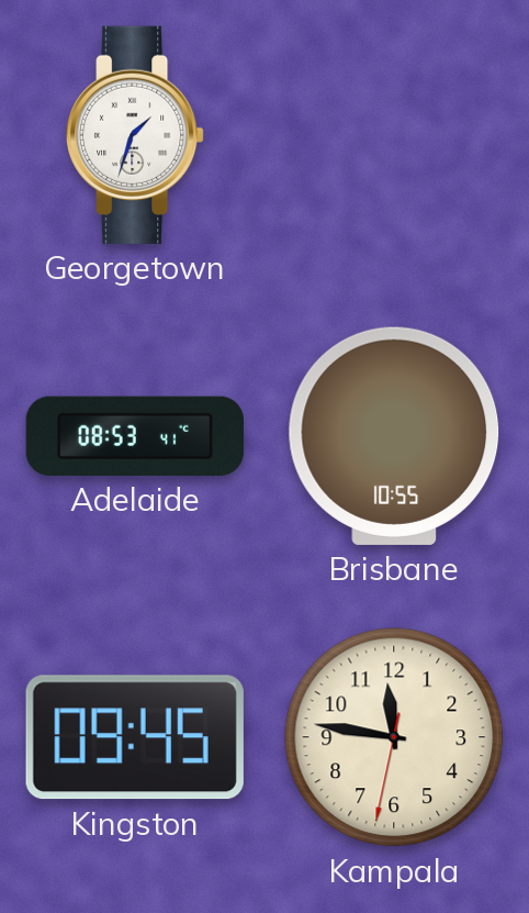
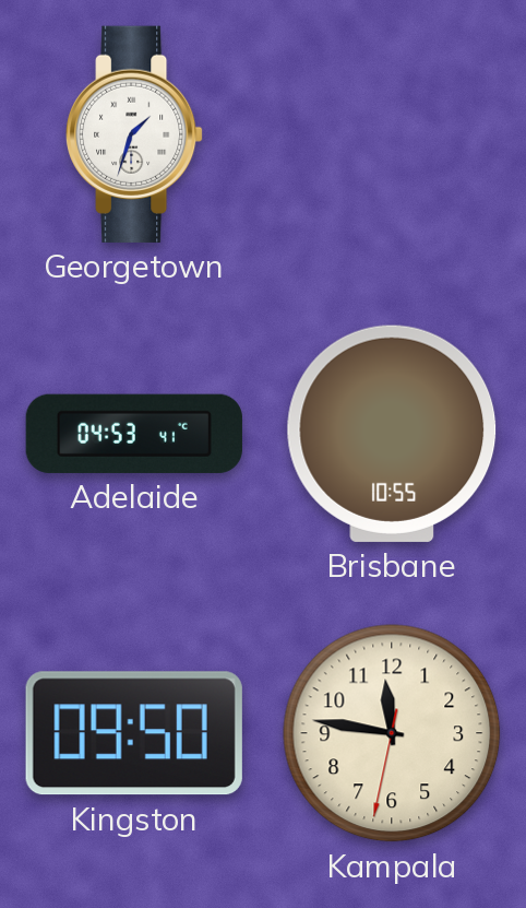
Adelaide: 08:53 -> 04:53 (134, 434)
Kingston: 09:45 -> 09:50 (134, 733)
